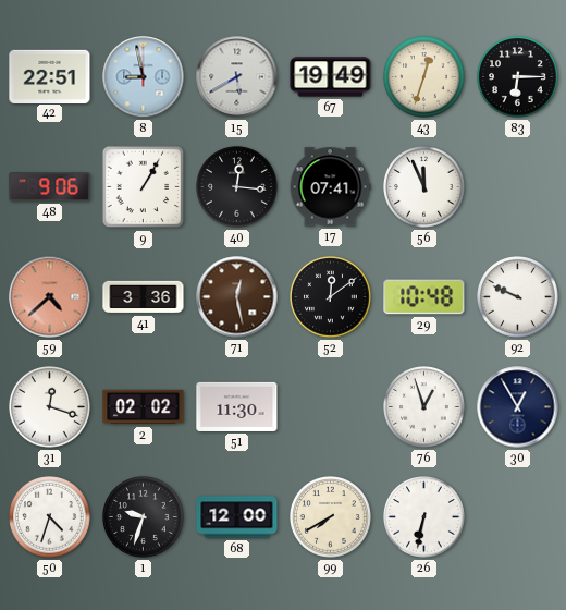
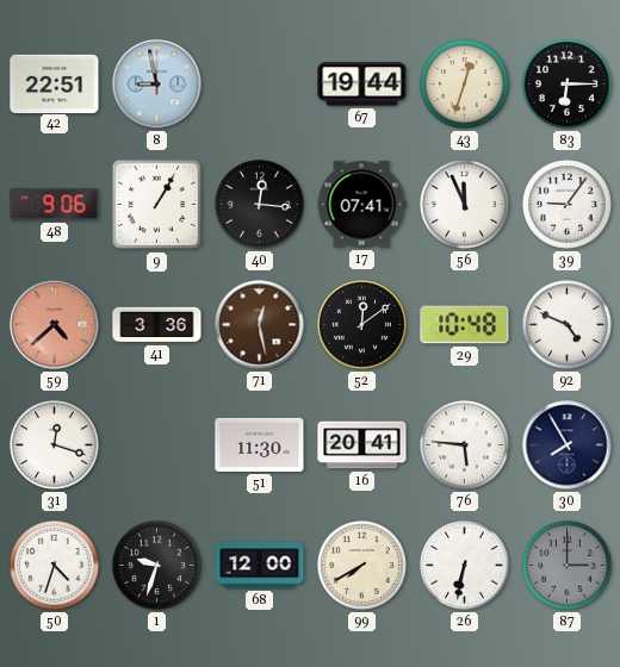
15: 5:40 -> none (237, 77)
67: 19:49 -> 19:44 (362, 85)
39: none -> 9:06 (568, 205)
92: 9:49 -> 4:49 (568, 325)
2: 02:02 -> none (144, 407)
16: none -> 20:41 (362, 445)
76: 12:57 -> 5:46 (465, 445)
30: 12:55 -> 7:55 (568, 445)
87: none -> 3:00 (568, 566)
